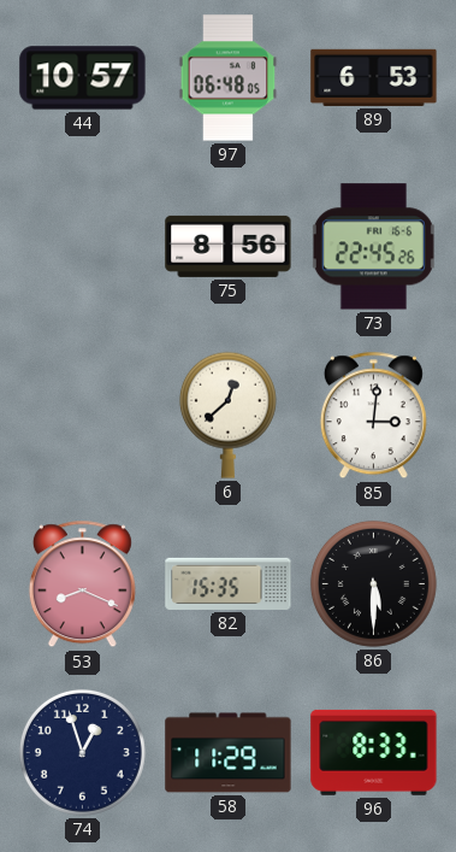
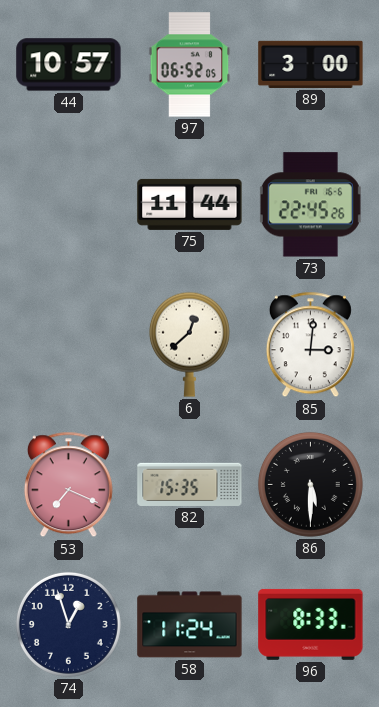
97: 06:48 -> 06:52 (190, 65)
89: 6:53 -> 3:00 (311, 64)
75: 8:56 -> 11:44 (190, 204)
53: 8:19 -> 7:19 (68, 485)
58: 11:29 -> 11:24 (190, 625)
